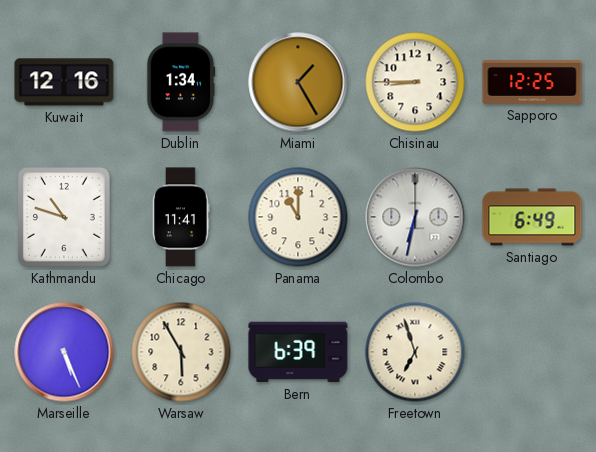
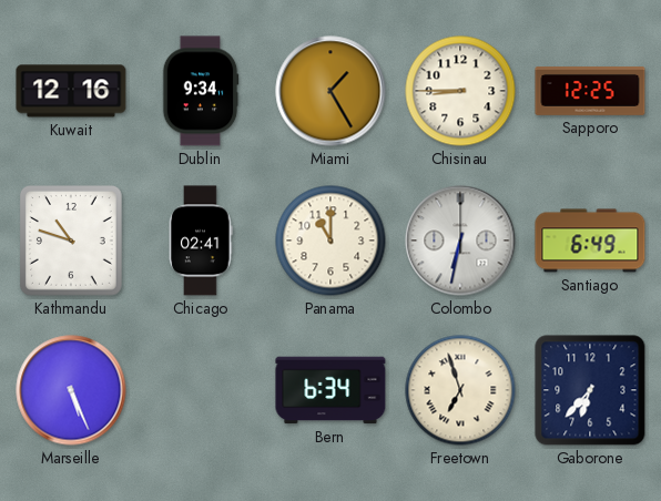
Dublin: 1:34 -> 9:34 (201, 91)
Chicago: 11:41 -> 02:41 (201, 241)
Warsaw: 5:55 -> none (181, 352)
Bern: 6:39 -> 6:34 (330, 390)
Gaborone: none -> 6:37 (590, 390)
